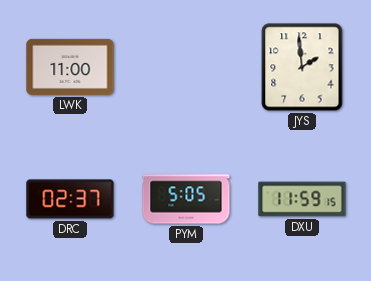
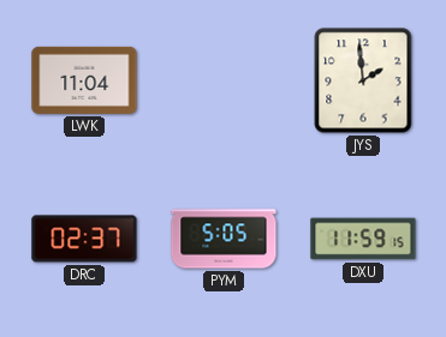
LWK: 11:00 -> 11:04 (84, 80)
